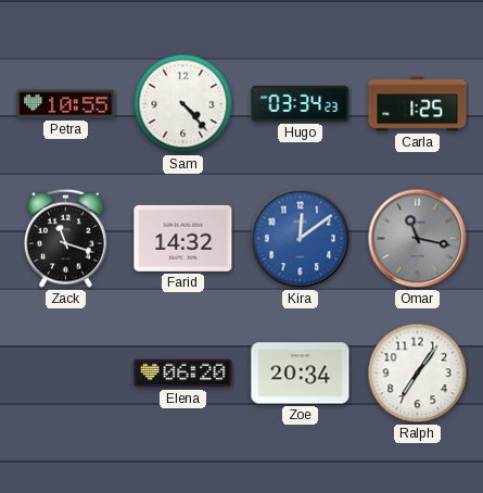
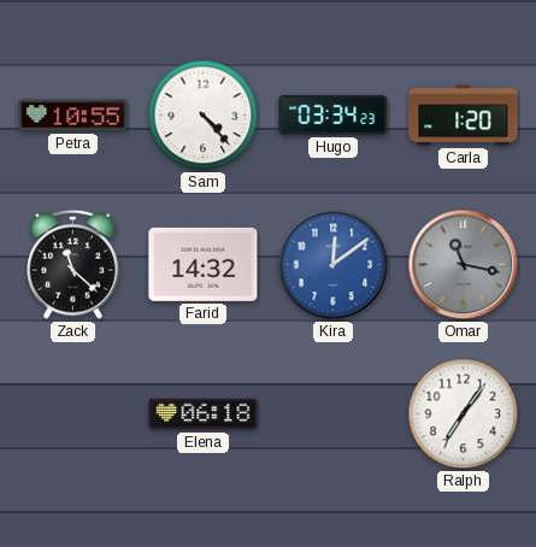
Carla: 1:25 -> 1:20 (464, 116)
Zack: 11:18 -> 11:22 (73, 264)
Elena: 06:20 -> 06:18 (204, 414)
Zoe: 20:34 -> none (301, 374)
